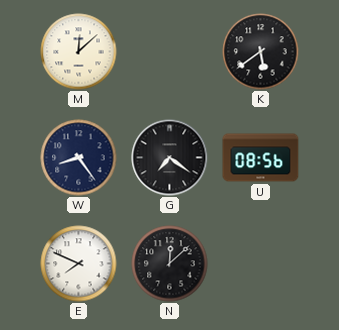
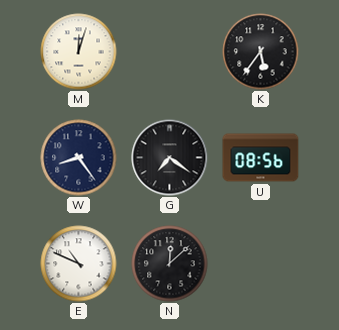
M: 12:08 -> 12:03 (79, 52)
K: 5:39 -> 5:36 (261, 52)
E: 7:49 -> 10:49 (79, 264)
